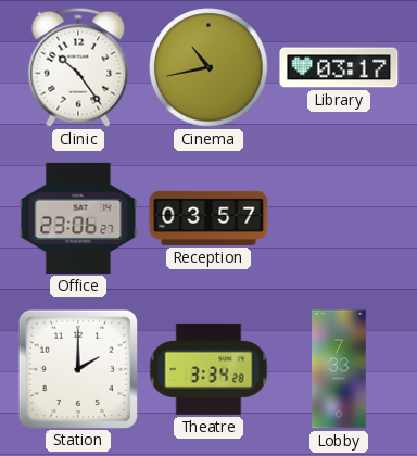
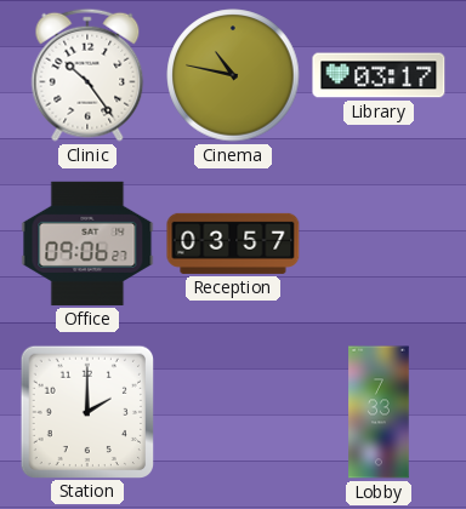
Cinema: 10:43 -> 10:47 (233, 75)
Office: 23:06 -> 09:06 (87, 244)
Theatre: 3:34 -> none (208, 369)
